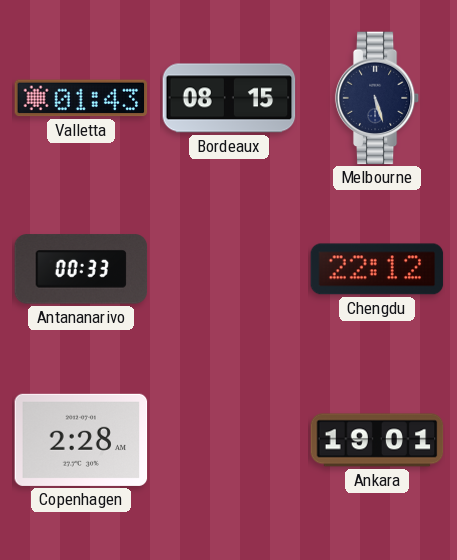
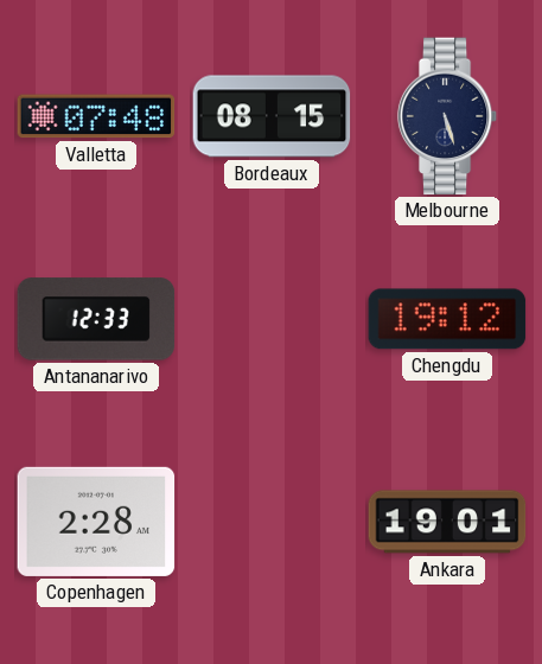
Valletta: 01:43 -> 07:48 (96, 116)
Antananarivo: 00:33 -> 12:33 (96, 319)
Chengdu: 22:12 -> 19:12 (447, 319)
